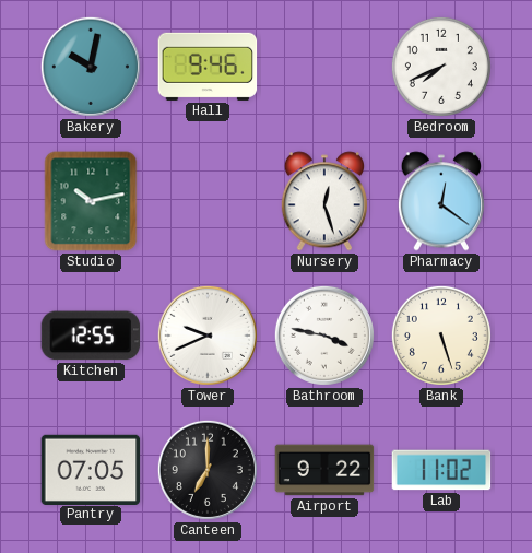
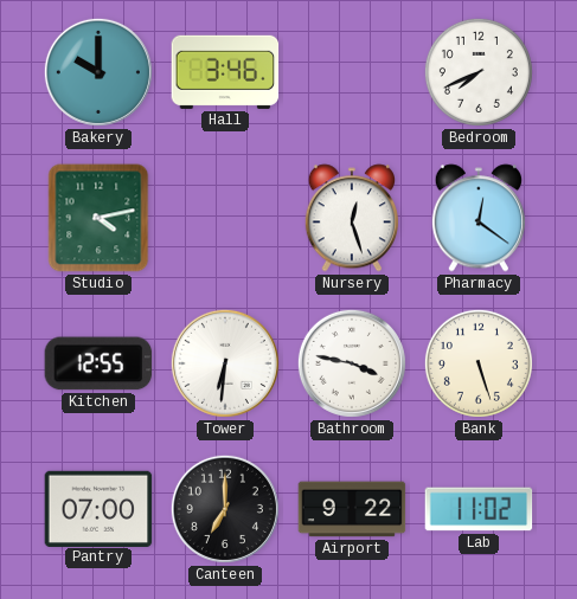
Bakery: 10:02 -> 10:00 (98, 72)
Hall: 9:46 -> 3:46 (225, 72)
Studio: 10:13 -> 4:13 (98, 218)
Tower: 9:41 -> 6:31 (225, 363)
Pantry: 07:05 -> 07:00 (98, 508)
